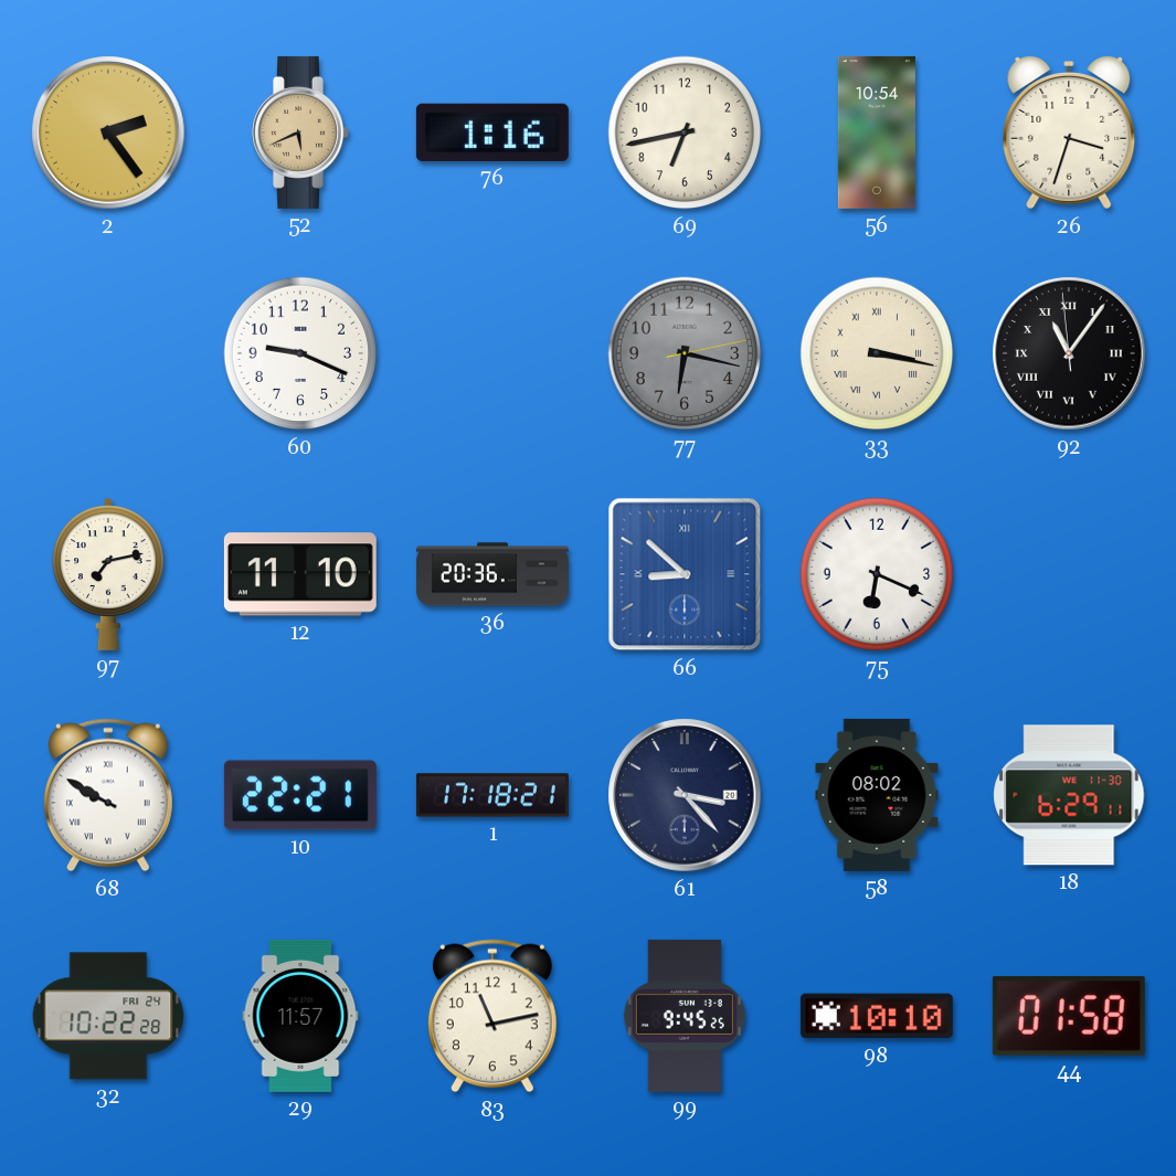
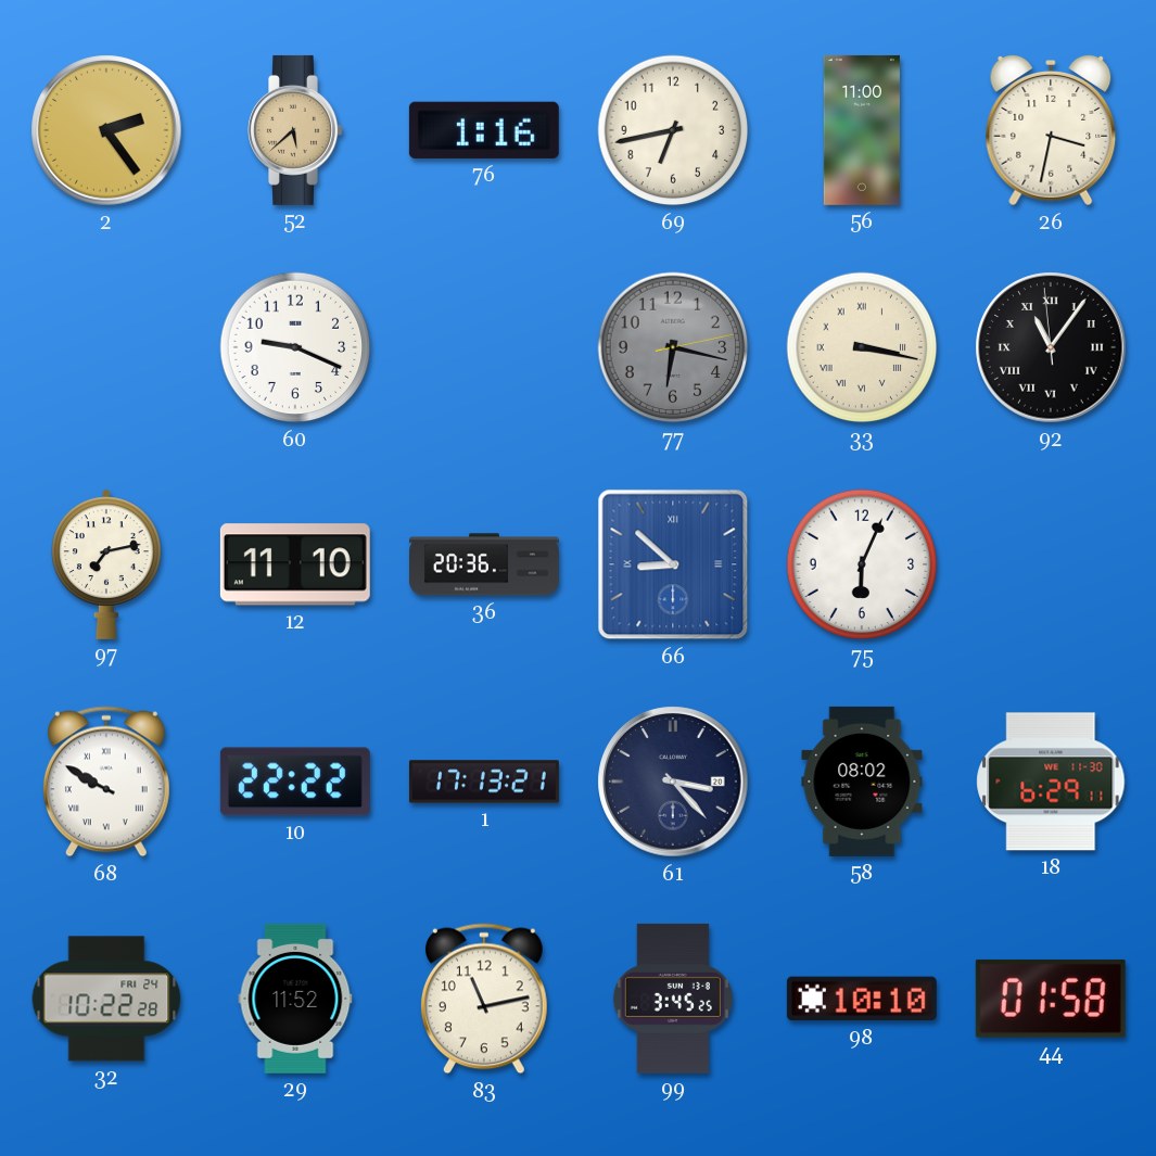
52: 5:41 -> 5:38 (295, 130)
56: 10:54 -> 11:00 (862, 130)
26: 3:33 -> 3:32 (1051, 130)
75: 6:19 -> 6:04 (862, 564)
10: 22:21 -> 22:22 (295, 782)
1: 17:18 -> 17:13 (484, 782)
29: 11:57 -> 11:52 (295, 999)
99: 9:45 -> 3:45 (673, 999)
